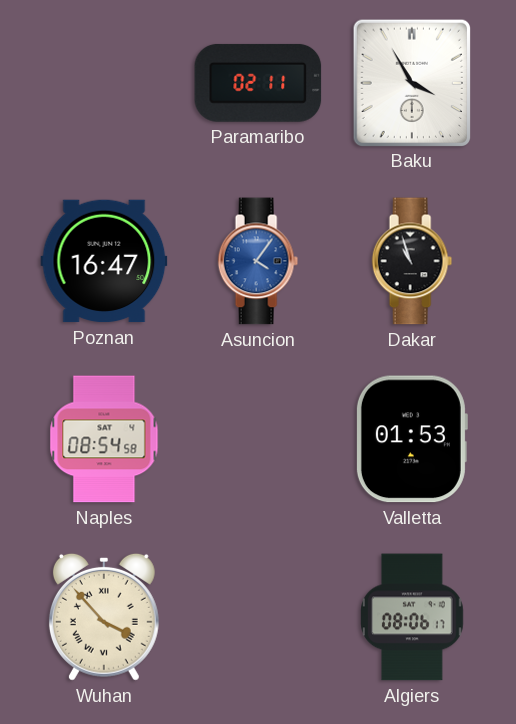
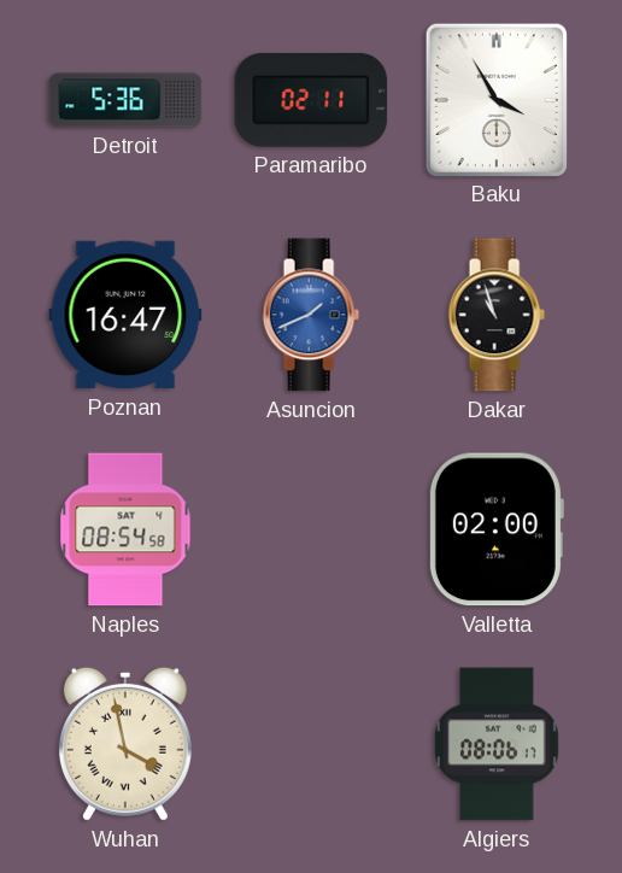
Detroit: none -> 5:36 (125, 100)
Asuncion: 4:06 -> 1:41 (311, 315)
Valletta: 01:53 -> 02:00 (495, 529)
Wuhan: 3:53 -> 3:58 (125, 744)
